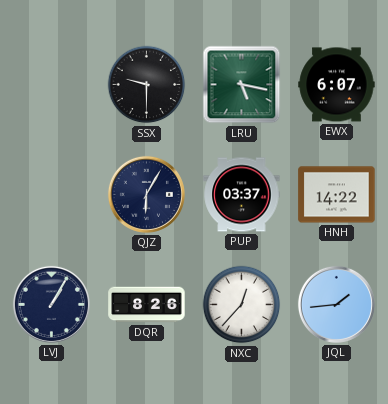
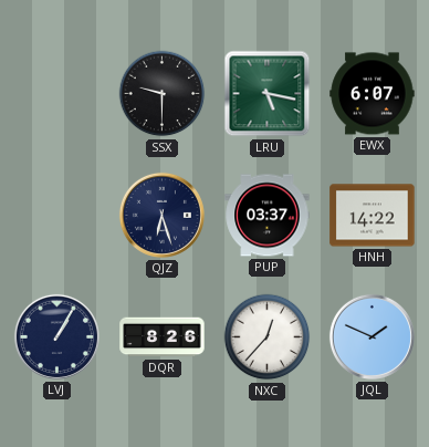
QJZ: 6:05 -> 6:27 (161, 215)
JQL: 1:44 -> 1:49 (372, 336)
